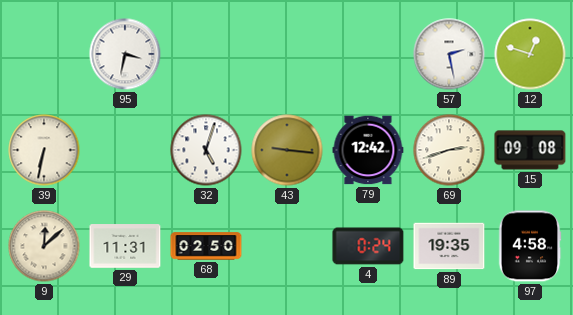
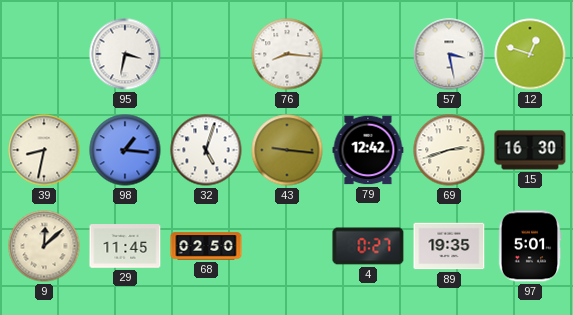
76: none -> 8:16 (287, 54)
57: 2:28 -> 3:28 (449, 54)
39: 6:32 -> 8:32 (44, 150)
98: none -> 1:16 (125, 150)
15: 09:08 -> 16:30 (530, 150)
29: 11:31 -> 11:45 (125, 246)
4: 0:24 -> 0:27 (368, 246)
97: 4:58 -> 5:01 (530, 246)
